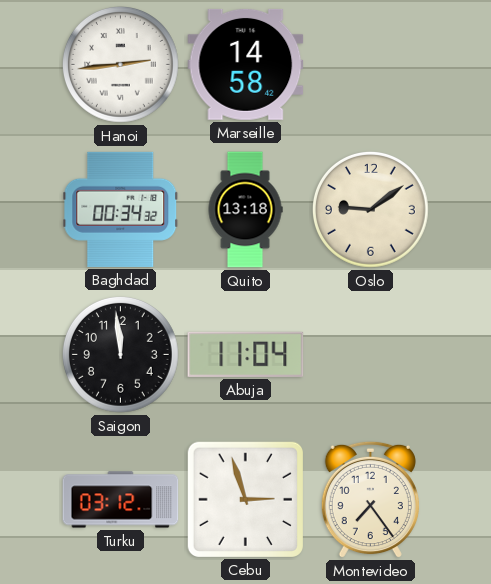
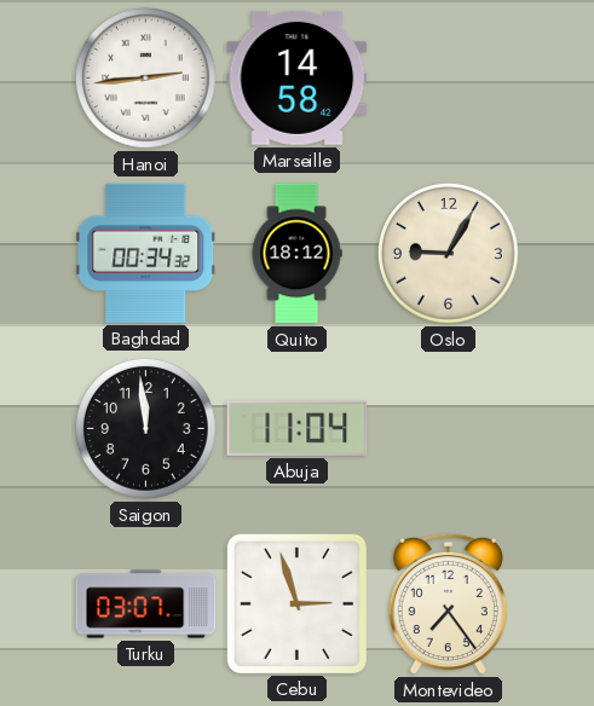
Quito: 13:18 -> 18:12 (296, 254)
Oslo: 9:09 -> 9:05 (448, 253)
Turku: 03:12 -> 03:07 (146, 604)
